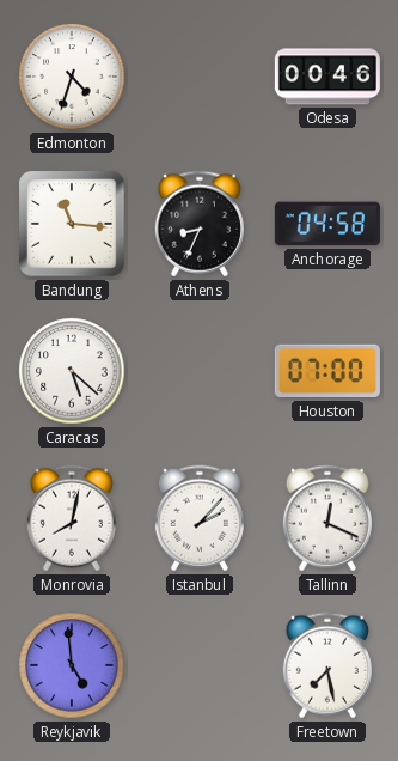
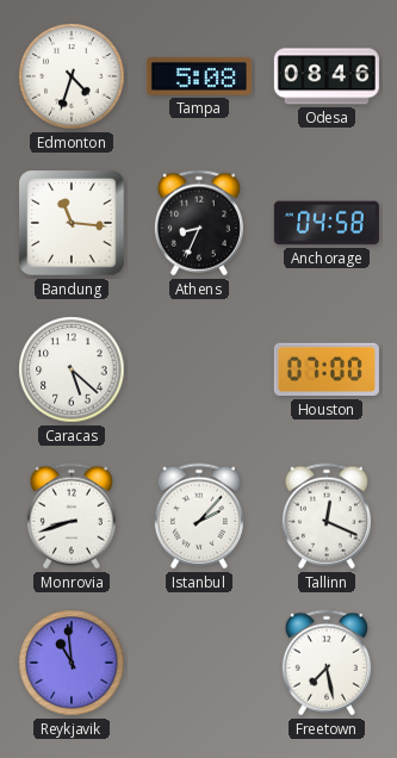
Tampa: none -> 5:08 (199, 77)
Odesa: 00:46 -> 08:46 (327, 76)
Monrovia: 8:02 -> 8:42 (72, 516)
Reykjavik: 4:59 -> 10:59 (72, 663)
